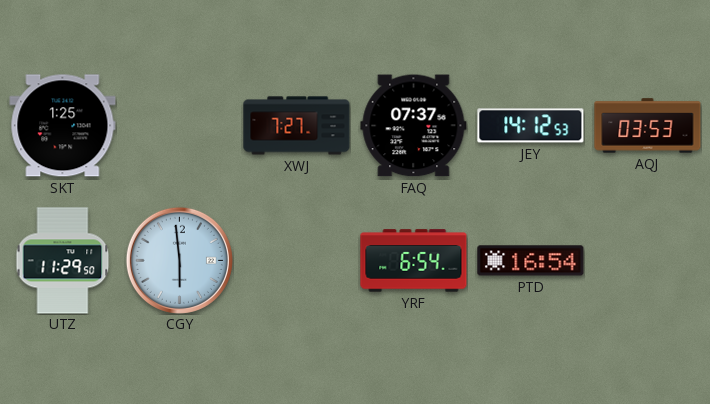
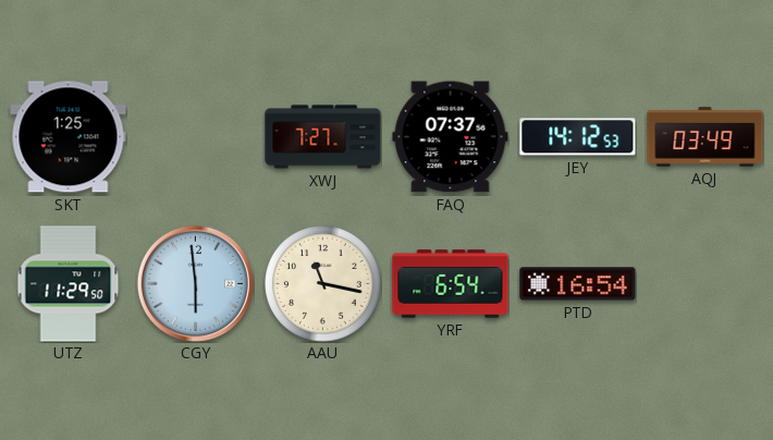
AQJ: 03:53 -> 03:49 (705, 137)
AAU: none -> 11:17 (323, 284)
